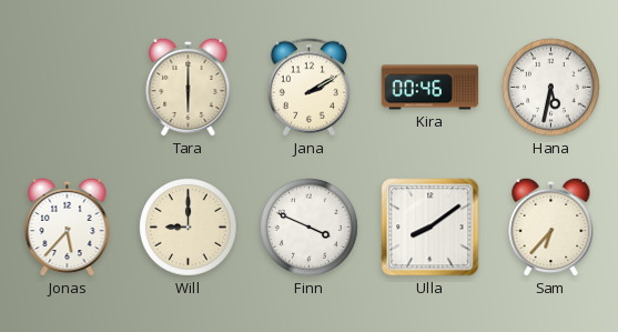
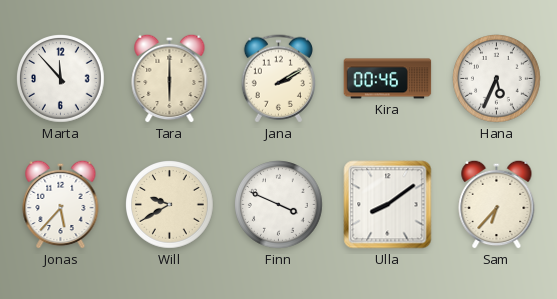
Marta: none -> 11:53 (61, 79)
Hana: 5:32 -> 5:34 (497, 79)
Will: 9:00 -> 9:40 (170, 205)
